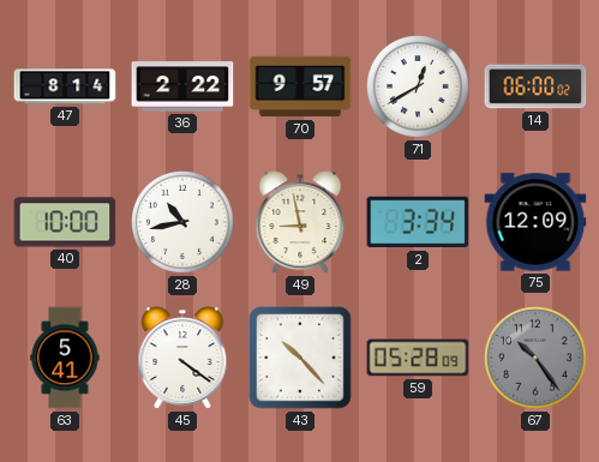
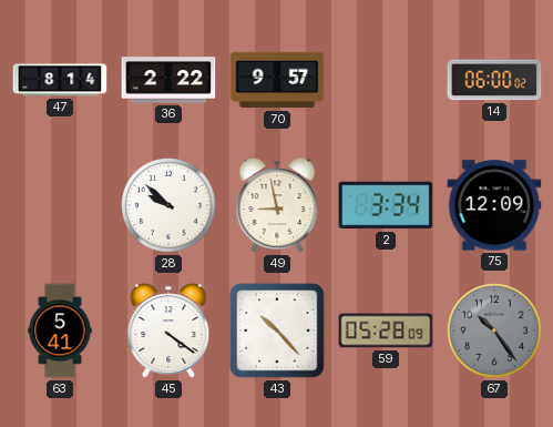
71: 12:40 -> none (419, 88)
40: 10:00 -> none (65, 222)
28: 10:43 -> 9:52 (170, 206)
